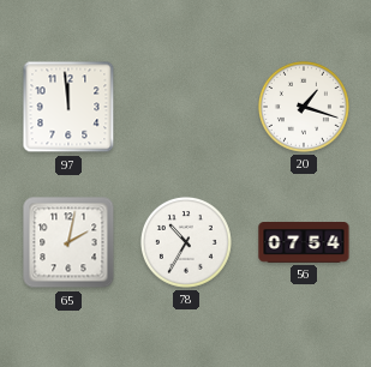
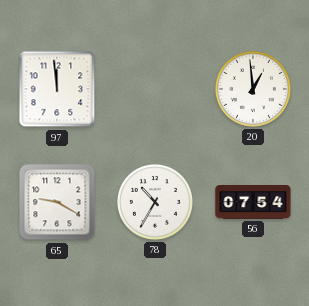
20: 1:18 -> 12:59 (253, 89)
65: 2:02 -> 9:20 (57, 202)
